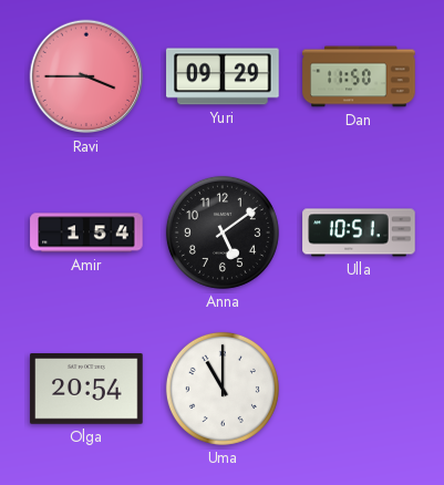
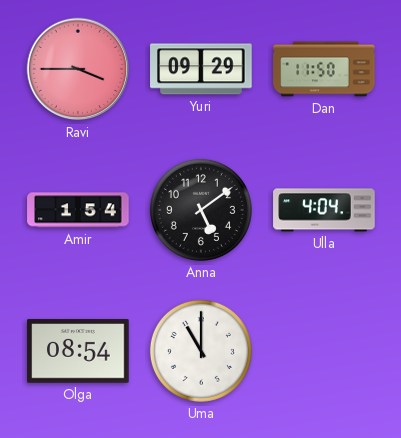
Ulla: 10:51 -> 4:04 (324, 210)
Olga: 20:54 -> 08:54 (78, 351)
